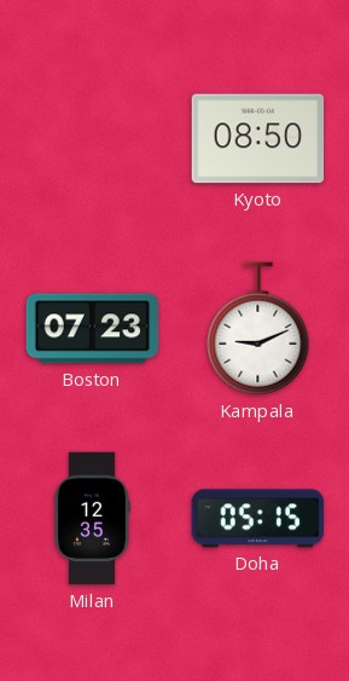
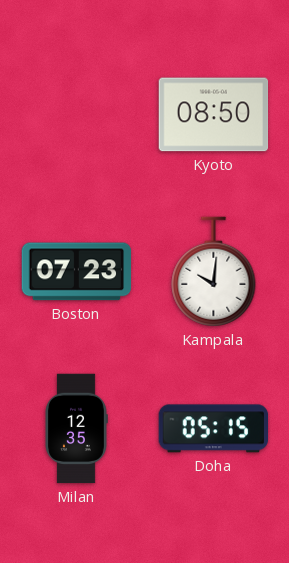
Kampala: 9:11 -> 10:01 (214, 272)
